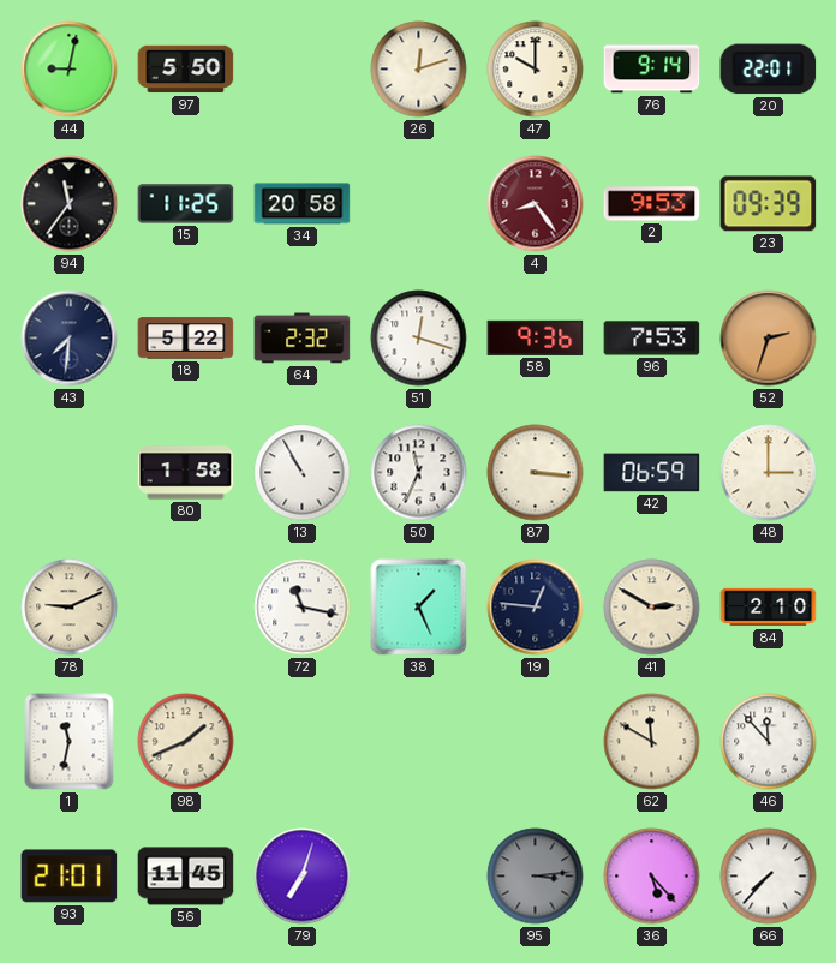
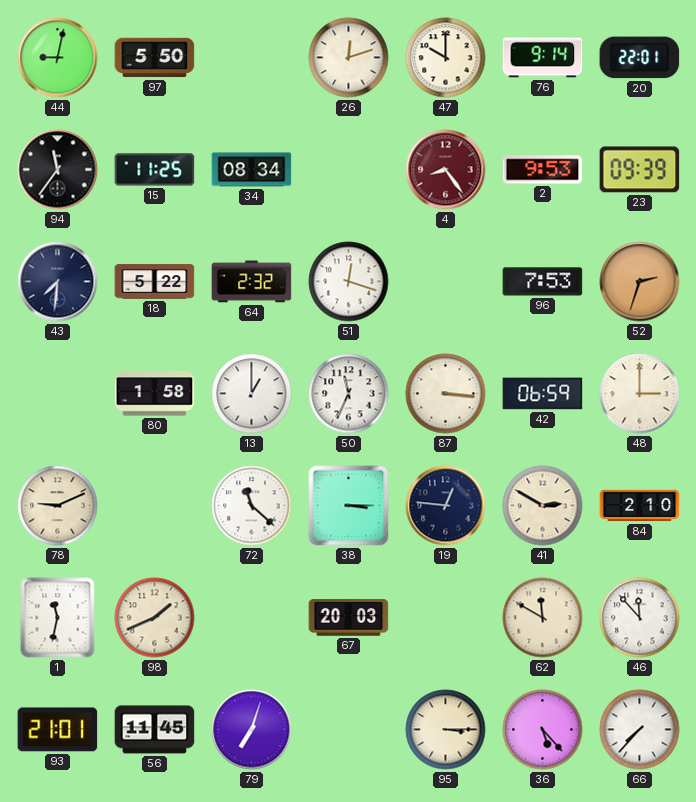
34: 20:58 -> 08:34 (252, 170)
58: 9:36 -> none (536, 337)
13: 10:55 -> 1:00 (252, 394)
72: 11:17 -> 11:22 (252, 506)
38: 1:26 -> 3:15 (349, 506)
67: none -> 20:03 (349, 618)
95: 3:14 -> 3:15 (446, 730)
95 dial: grey -> cream (446, 730)
